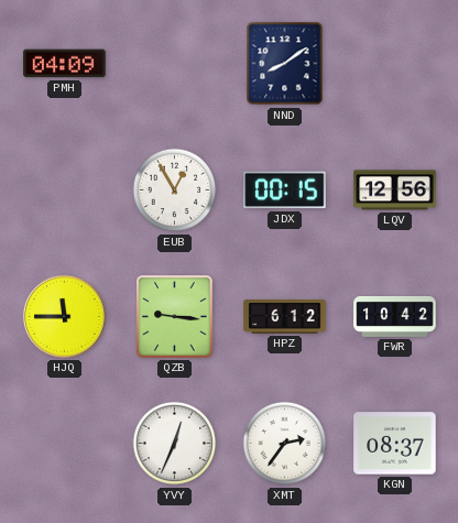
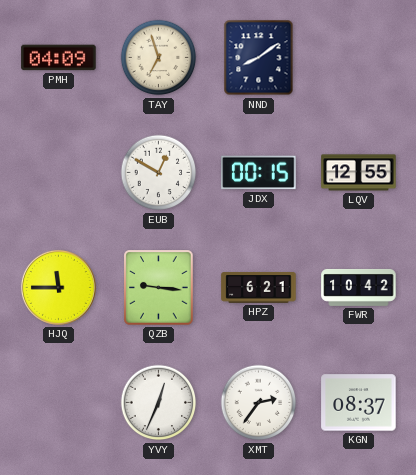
TAY: none -> 6:57 (159, 58)
EUB: 12:55 -> 12:50 (159, 173)
LQV: 12:56 -> 12:55 (359, 173)
HPZ: 6:12 -> 6:21 (259, 288)
